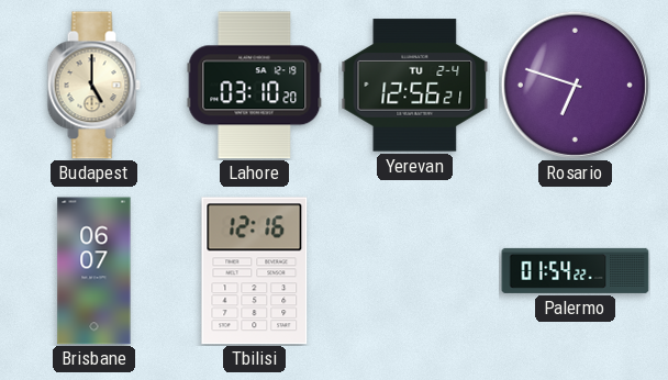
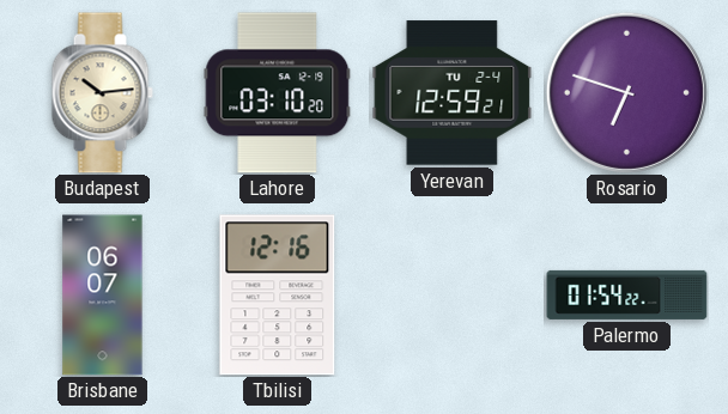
Budapest: 5:00 -> 10:14 (102, 93)
Yerevan: 12:56 -> 12:59 (453, 93)
